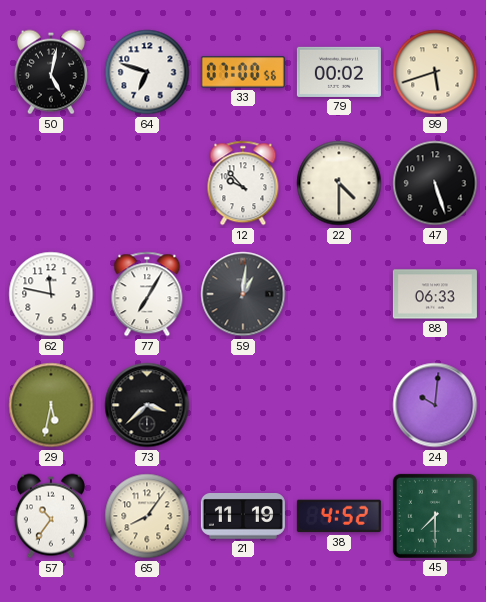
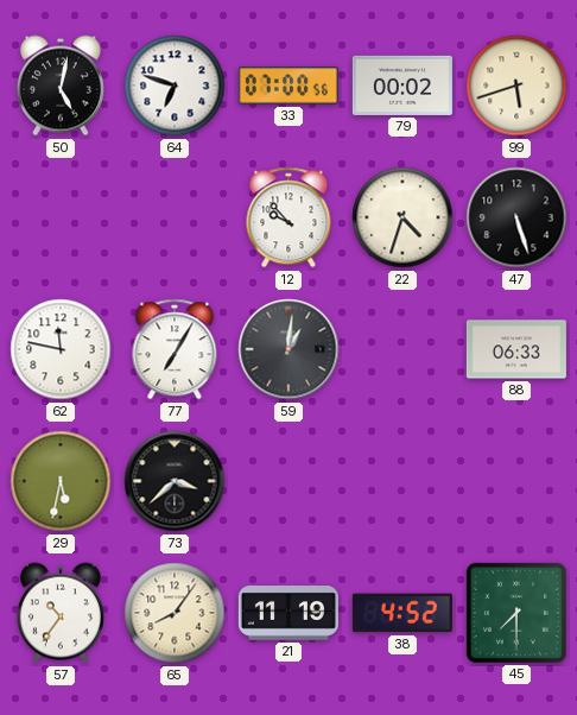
22: 4:30 -> 4:33 (402, 217)
24: 10:01 -> none (435, 405)
